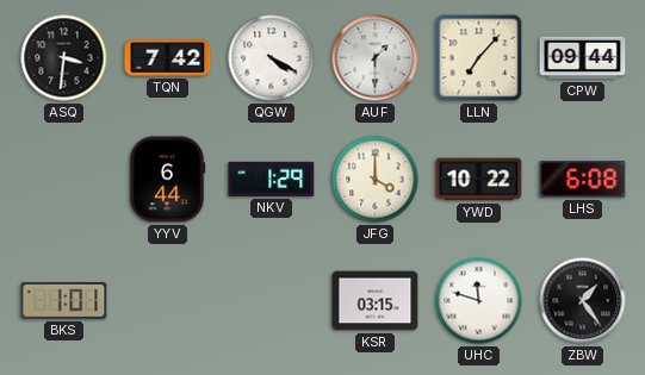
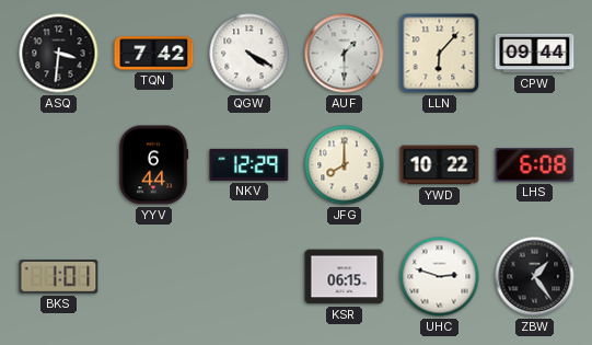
LLN: 7:07 -> 6:07 (440, 54)
NKV: 1:29 -> 12:29 (249, 164)
JFG: 4:00 -> 8:00 (345, 165)
KSR: 03:15 -> 06:15 (345, 277)
UHC: 11:48 -> 2:48 (440, 277)
